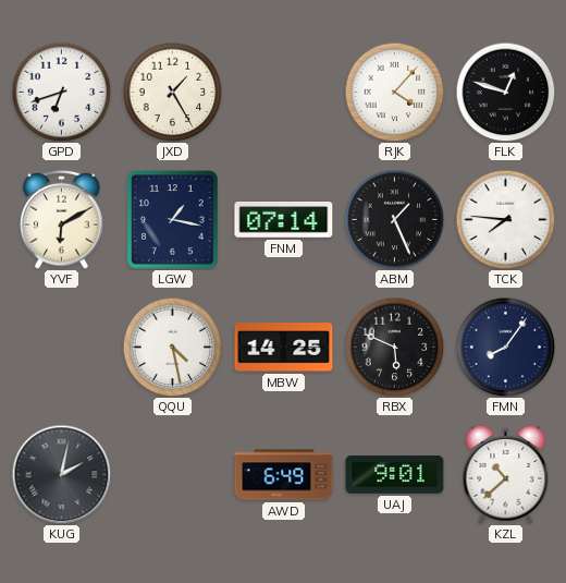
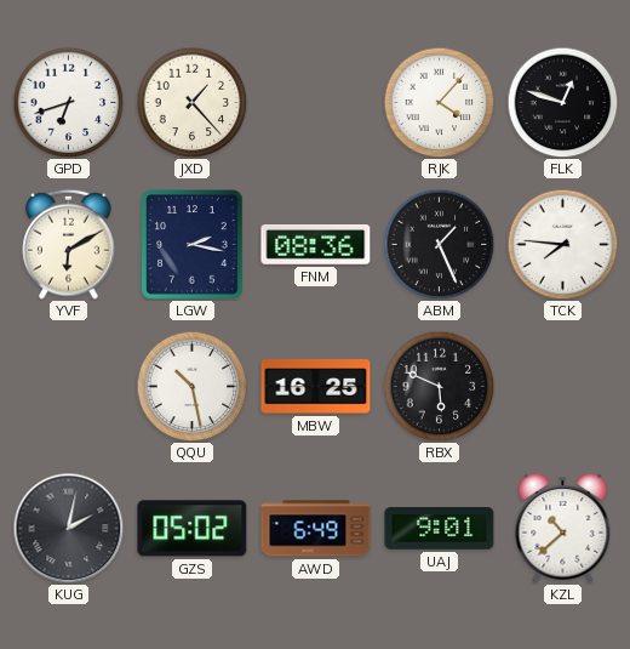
JXD: 1:25 -> 1:23 (191, 102)
LGW: 1:17 -> 2:17 (193, 245)
FNM: 07:14 -> 08:36 (316, 245)
QQU: 4:28 -> 10:28 (191, 386)
MBW: 14:25 -> 16:25 (316, 387)
FMN: 8:06 -> none (505, 347)
GZS: none -> 05:02 (193, 529)
